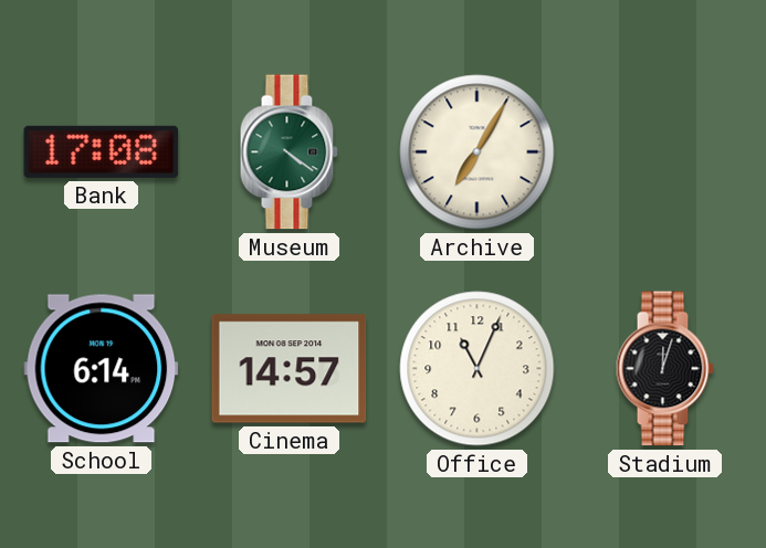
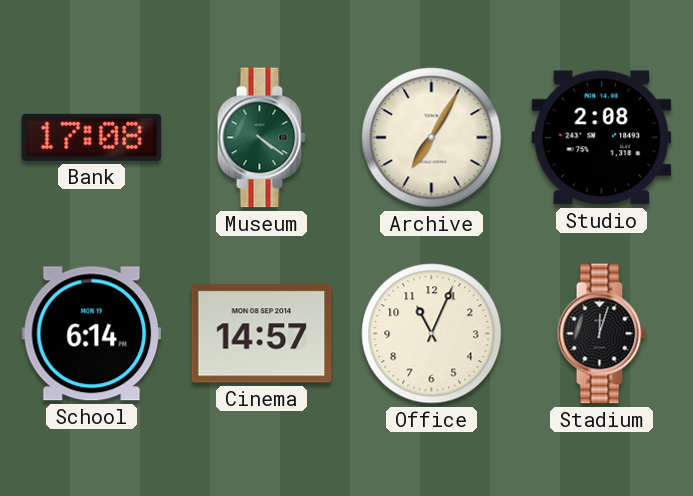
Studio: none -> 2:08 (602, 138)
